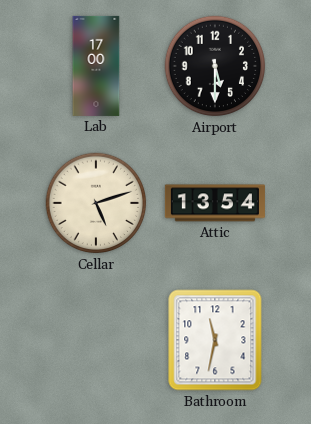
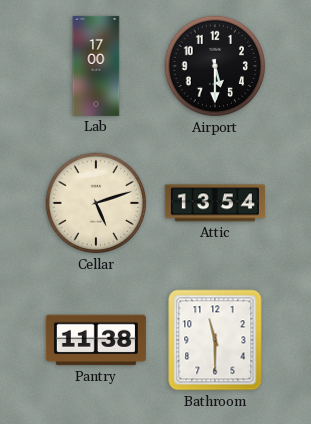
Pantry: none -> 11:38 (96, 340)
Bathroom: 11:32 -> 11:30 (215, 340)
